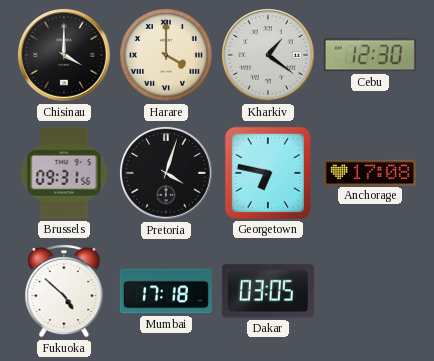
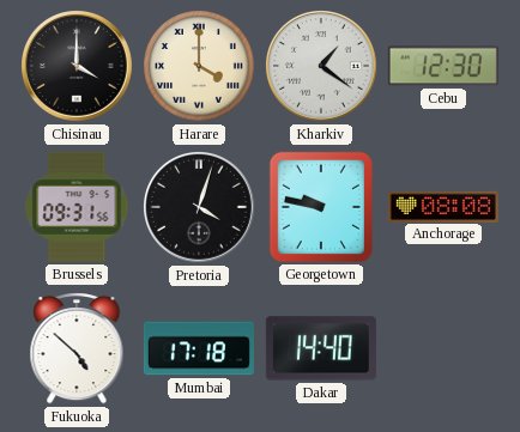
Georgetown: 6:47 -> 9:47 (321, 207)
Anchorage: 17:08 -> 08:08 (443, 206)
Dakar: 03:05 -> 14:40 (321, 348)
